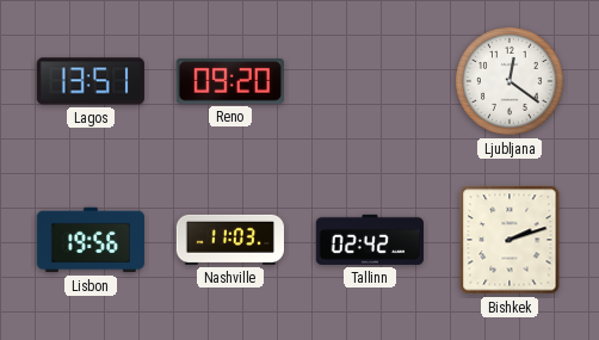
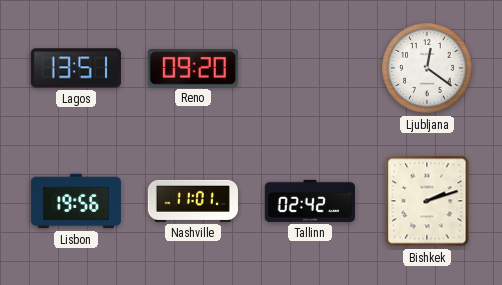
Nashville: 11:03 -> 11:01 (193, 201)
